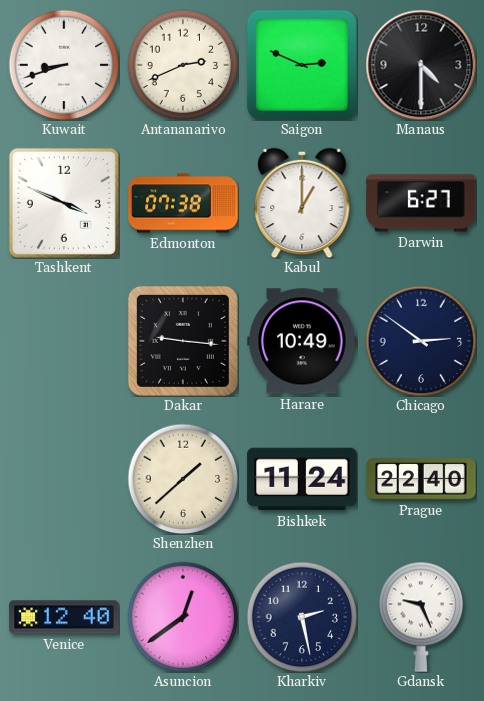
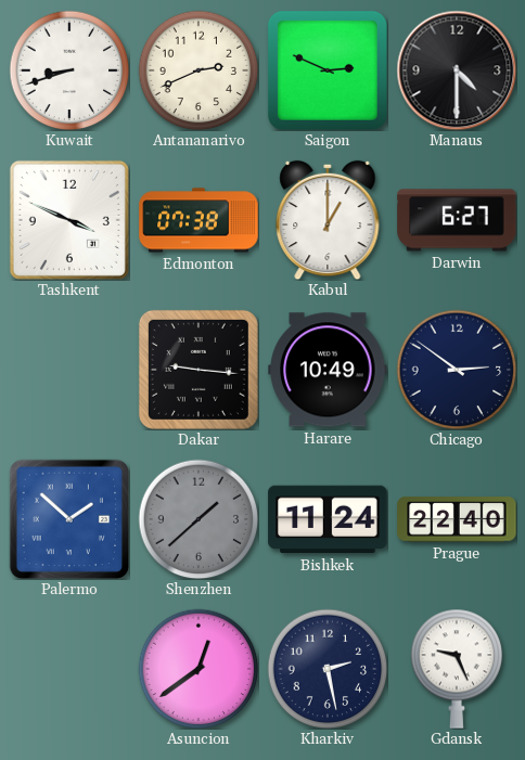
Palermo: none -> 1:52 (68, 518)
Shenzhen dial: cream -> grey (199, 519)
Venice: 12:40 -> none (64, 617)
